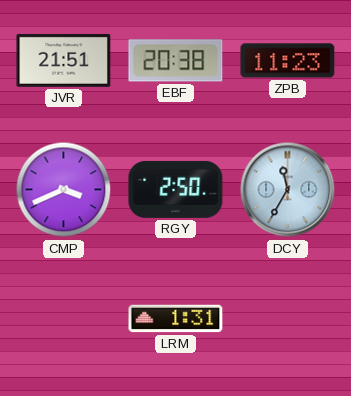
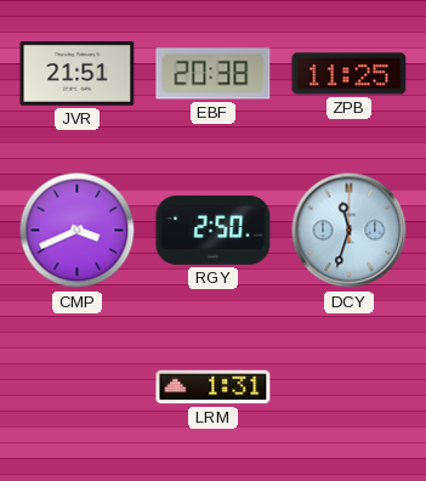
ZPB: 11:23 -> 11:25 (350, 74)
DCY: 11:35 -> 11:33 (350, 231)
